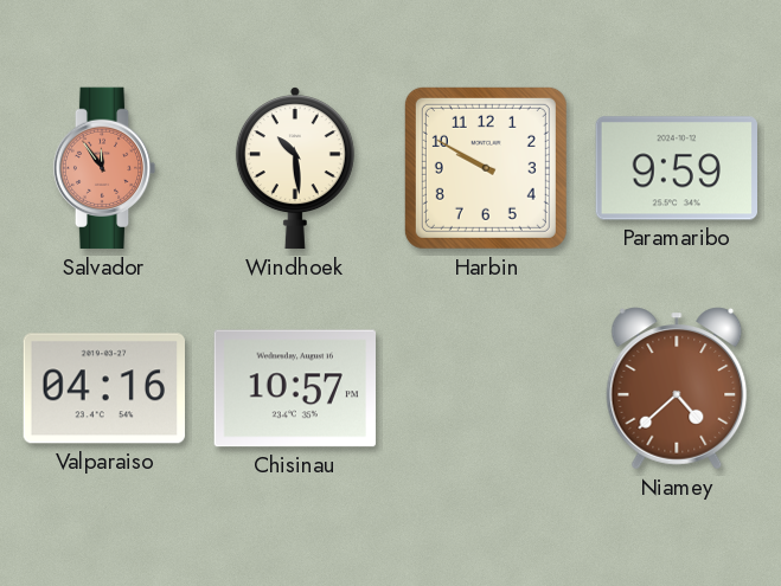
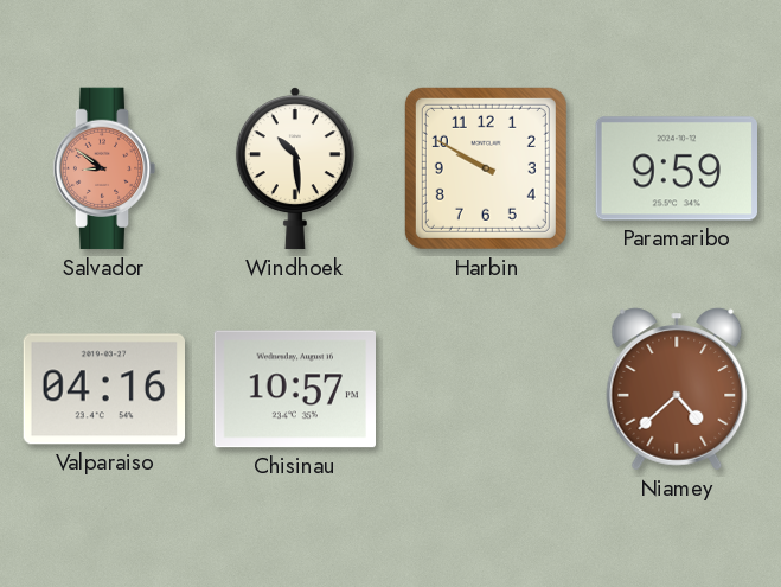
Salvador: 11:54 -> 8:51 (104, 168)
